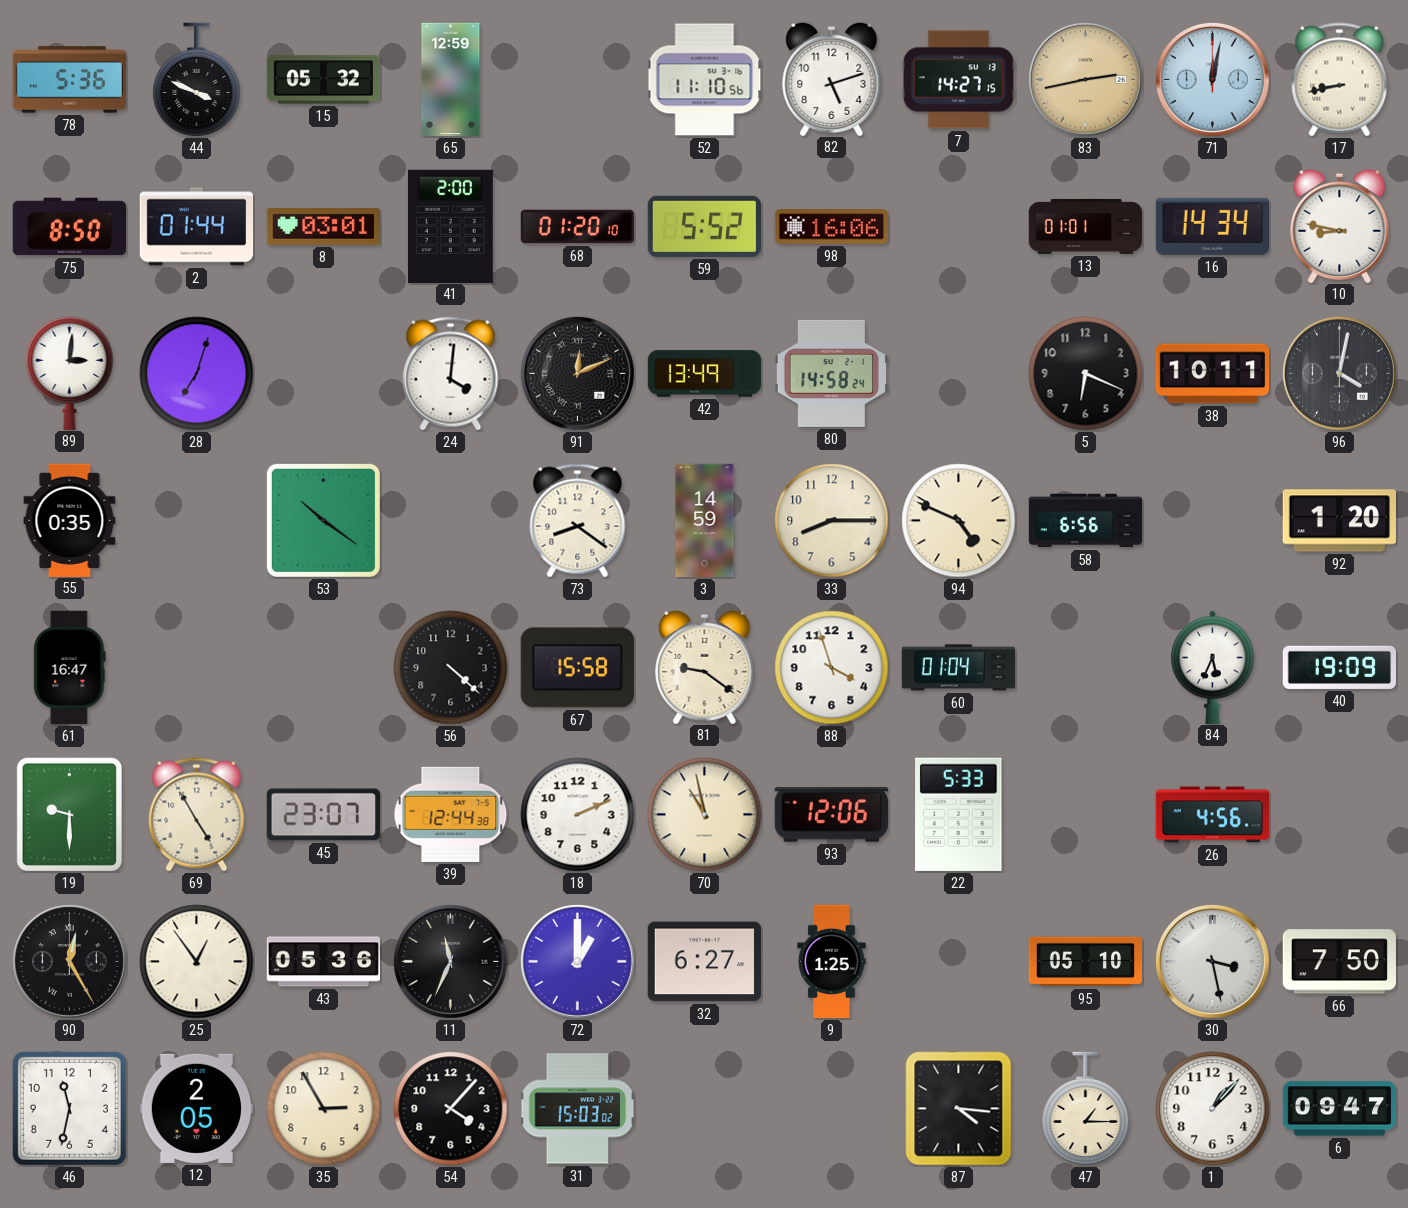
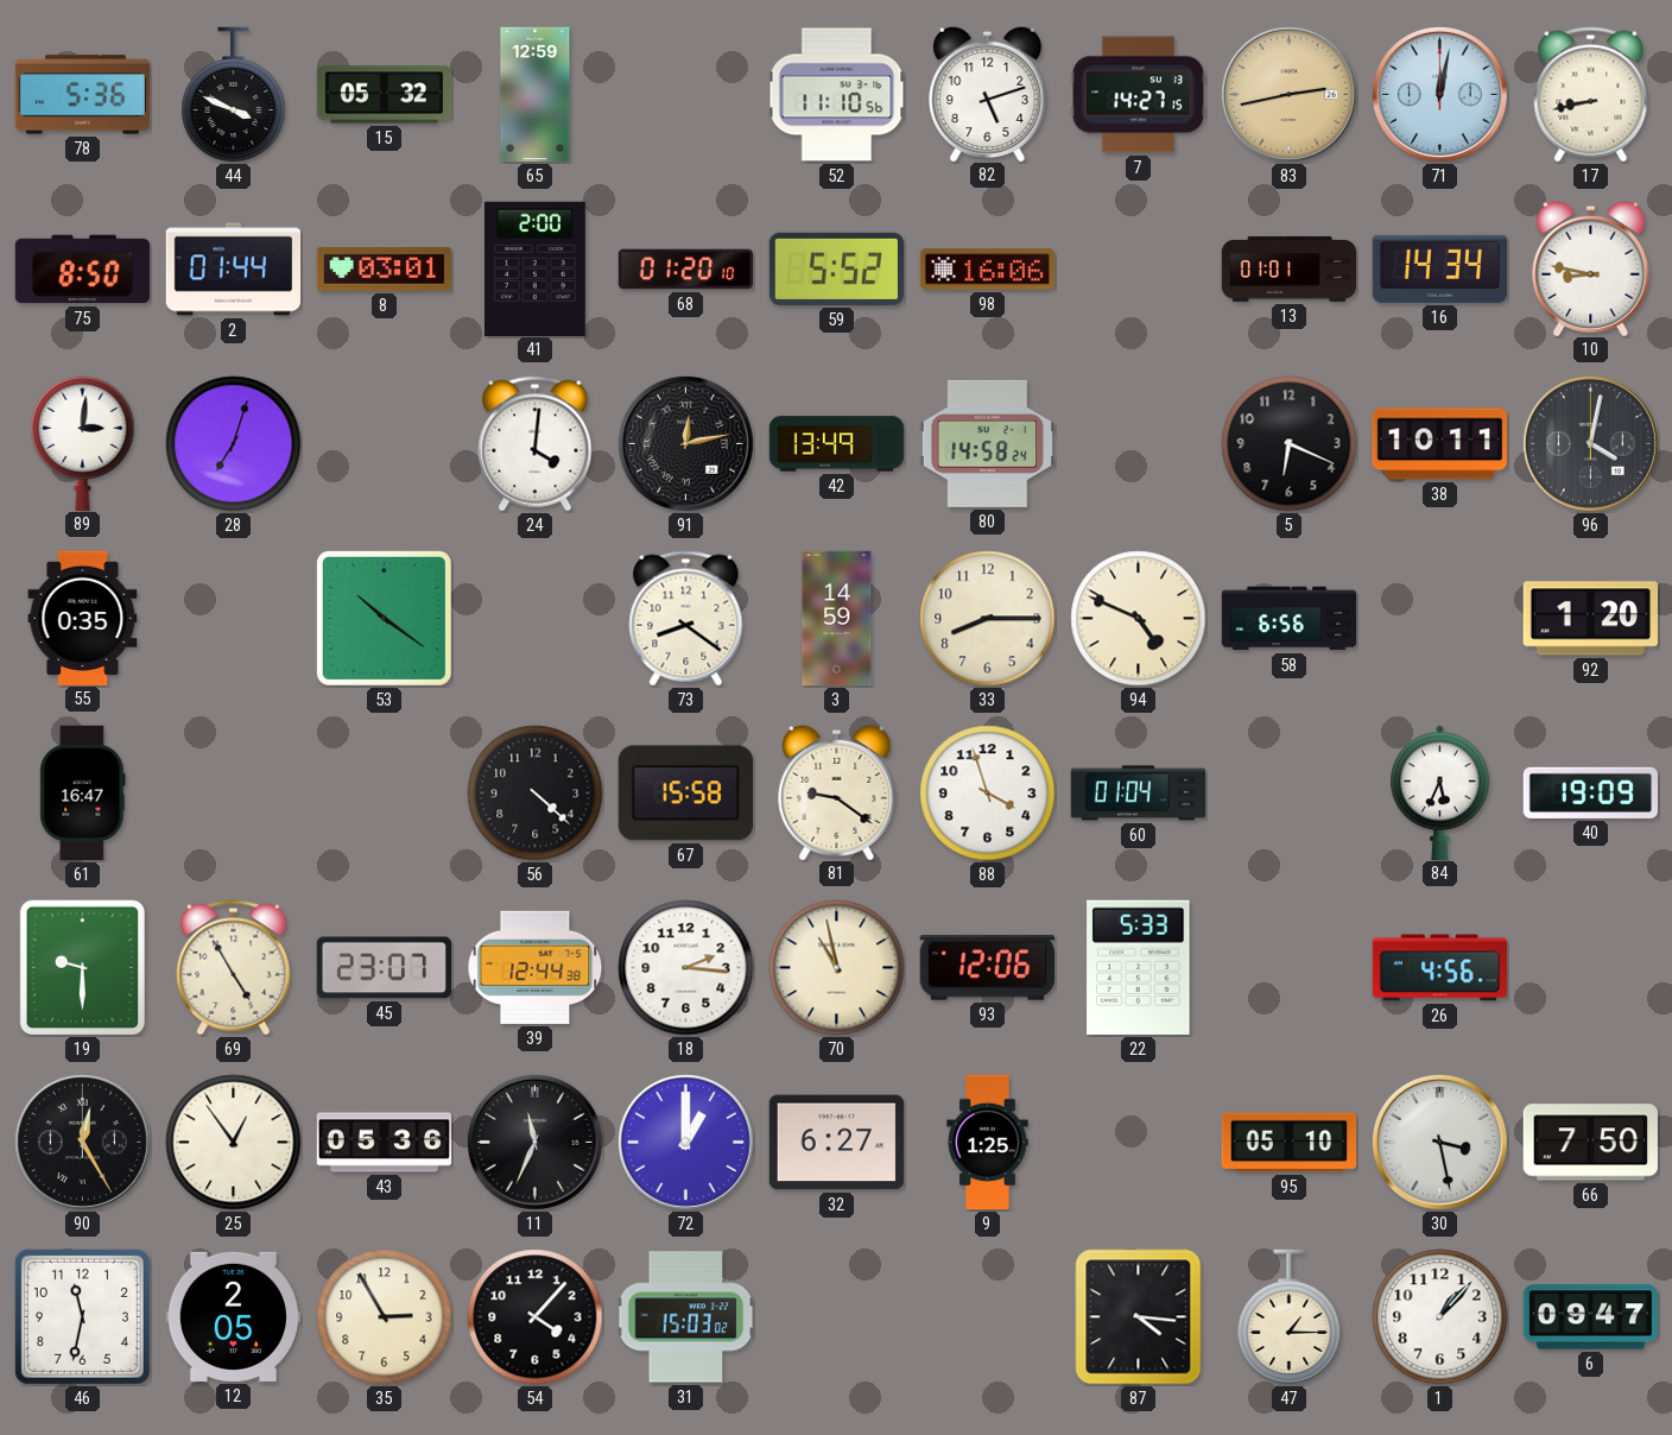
91: 12:11 -> 12:13 (685, 443)
18: 2:11 -> 2:16 (686, 968)
